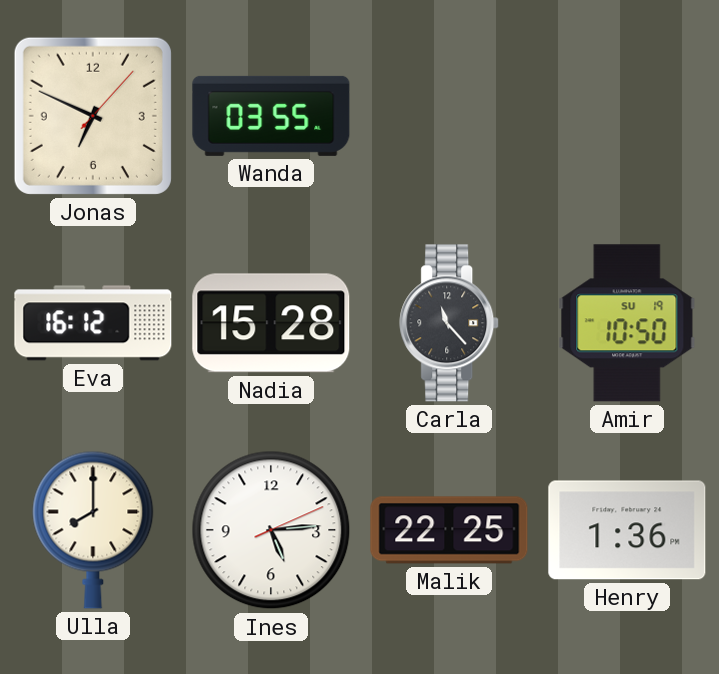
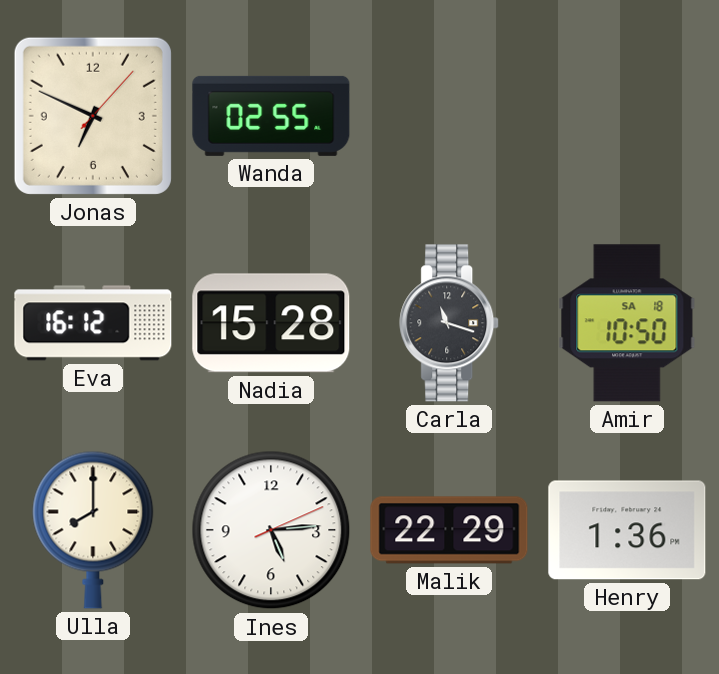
Wanda: 03:55 -> 02:55 (271, 116)
Carla: 11:23 -> 11:18 (450, 323)
Amir date: SU 19 -> SA 18 (627, 323)
Malik: 22:25 -> 22:29 (449, 530)
